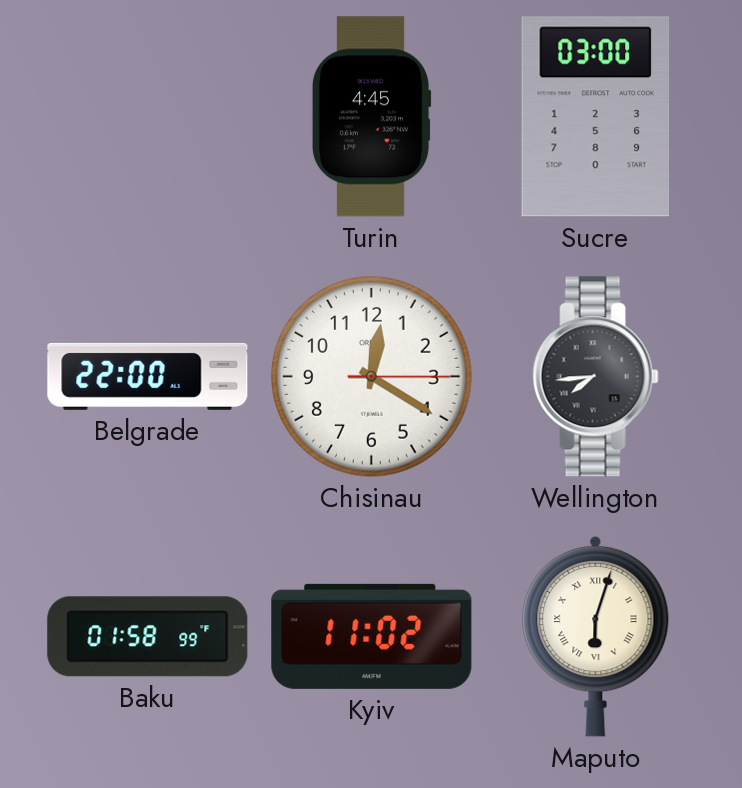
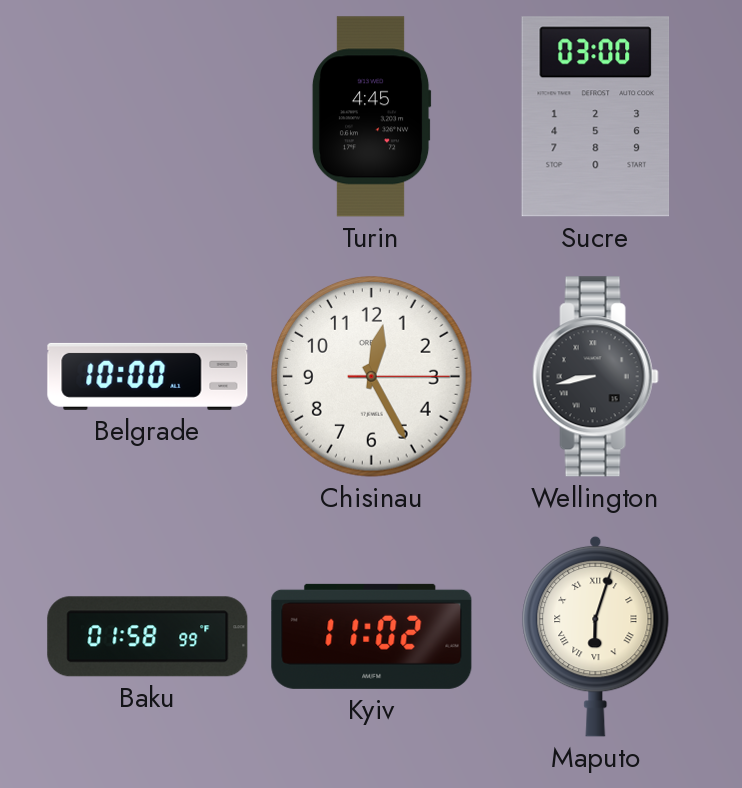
Belgrade: 22:00 -> 10:00 (148, 376)
Chisinau: 12:20 -> 12:25 (372, 377)
Wellington: 7:44 -> 8:43 (595, 377)
